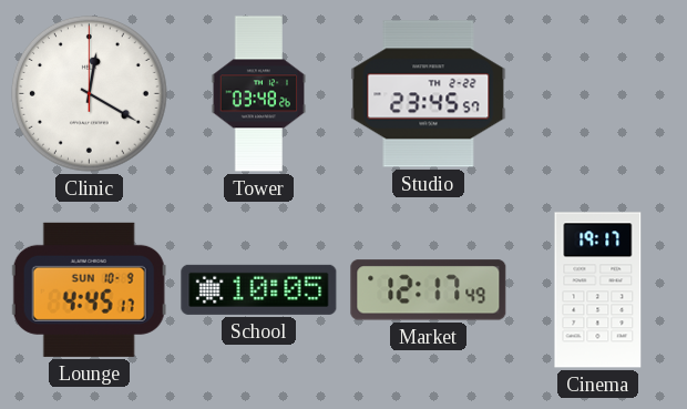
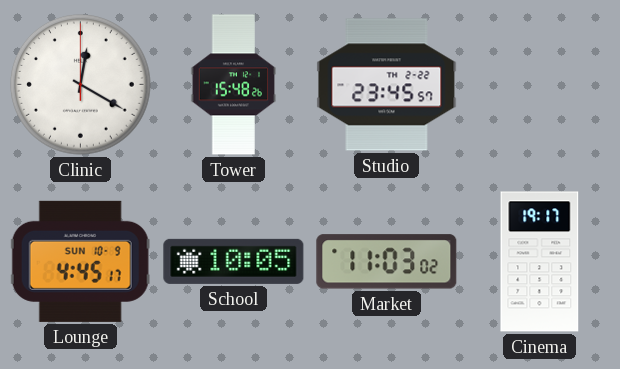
Tower: 03:48 -> 15:48 (234, 85)
Market: 12:17 -> 11:03 (387, 262)
